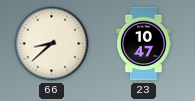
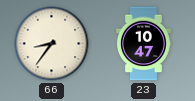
66: 8:38 -> 8:36 (52, 44)
